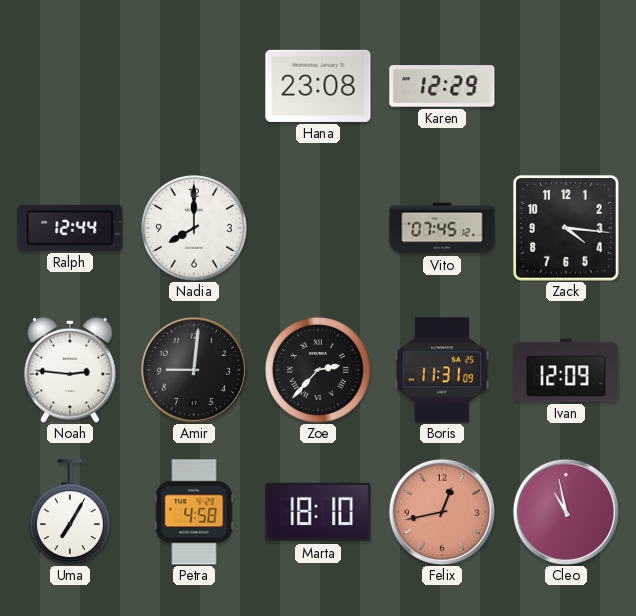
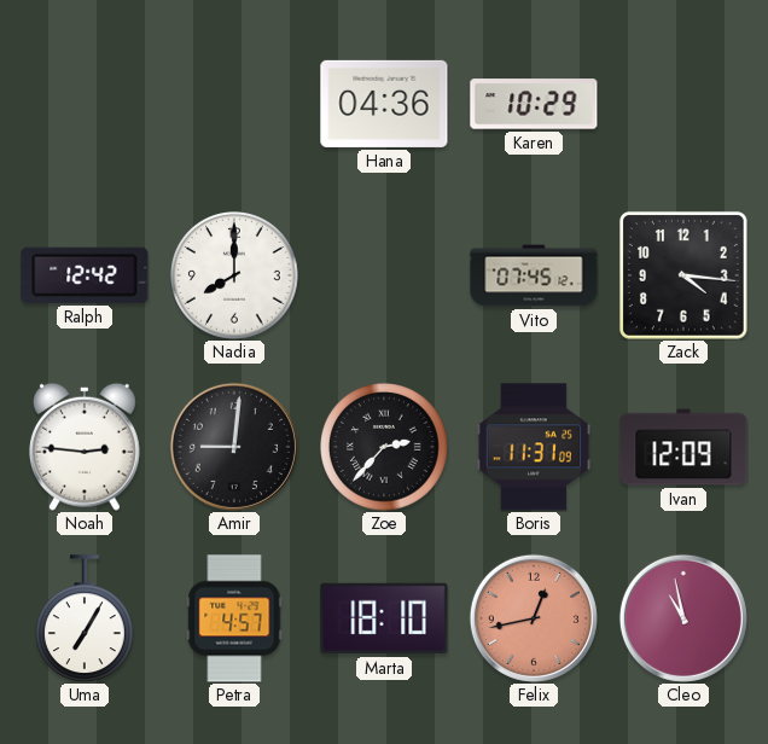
Hana: 23:08 -> 04:36 (384, 104)
Karen: 12:29 -> 10:29 (534, 104)
Ralph: 12:44 -> 12:42 (85, 275)
Petra: 4:58 -> 4:57 (234, 618)
